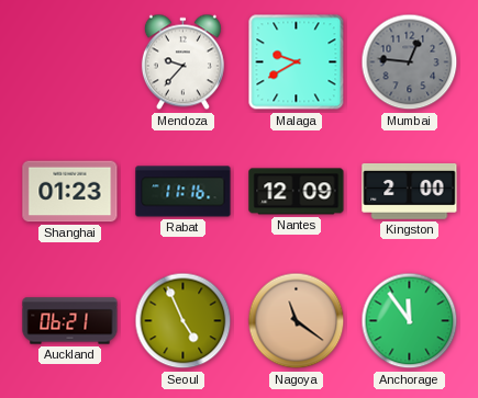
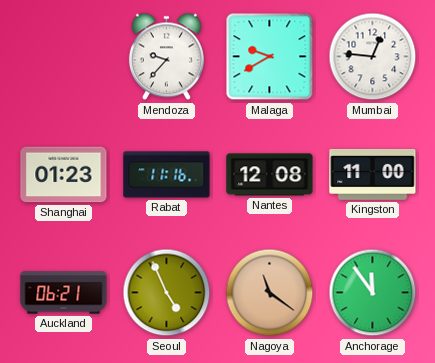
Mumbai dial: grey -> white (373, 57)
Nantes: 12:09 -> 12:08 (270, 175)
Kingston: 2:00 -> 11:00 (373, 174)
